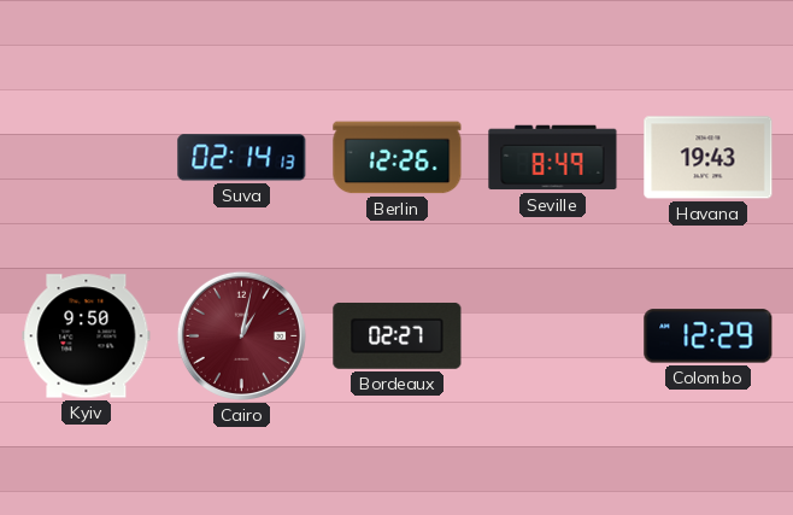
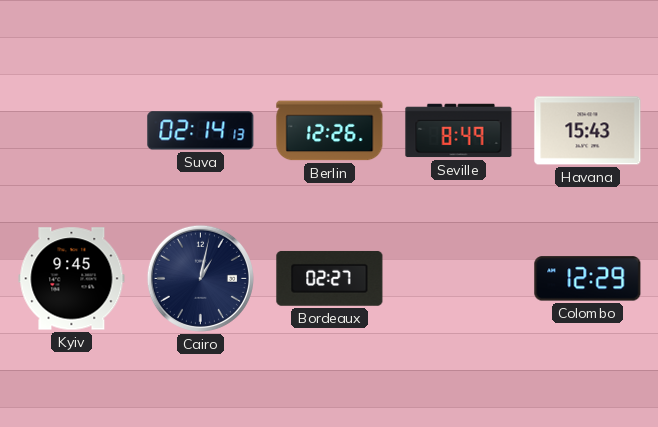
Havana: 19:43 -> 15:43 (588, 131)
Kyiv: 9:50 -> 9:45 (72, 279)
Cairo dial: burgundy -> navy (200, 278)
